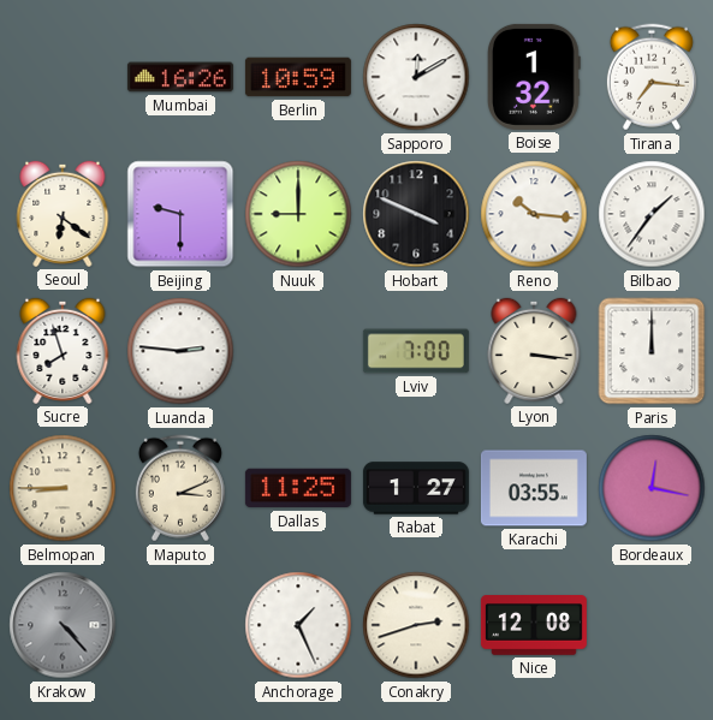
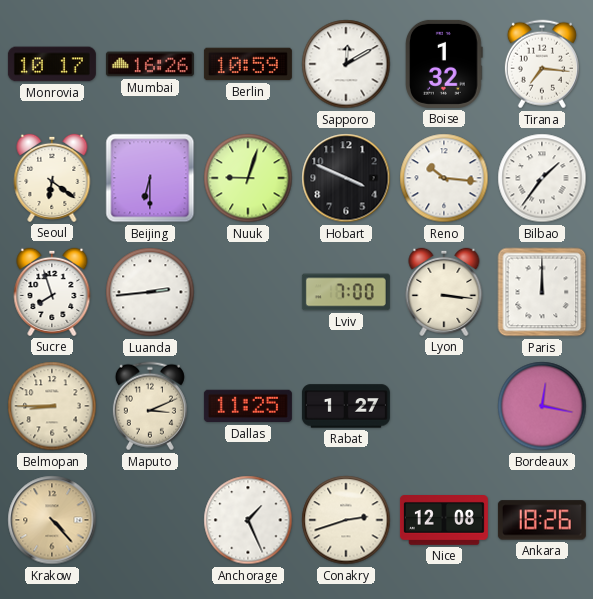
Monrovia: none -> 10:17 (52, 64)
Beijing: 9:30 -> 6:30 (150, 178)
Nuuk: 9:00 -> 9:03 (248, 178)
Luanda: 2:46 -> 2:44 (150, 292)
Karachi: 03:55 -> none (534, 488)
Krakow dial: grey -> champagne (52, 520)
Ankara: none -> 18:26 (542, 520)
